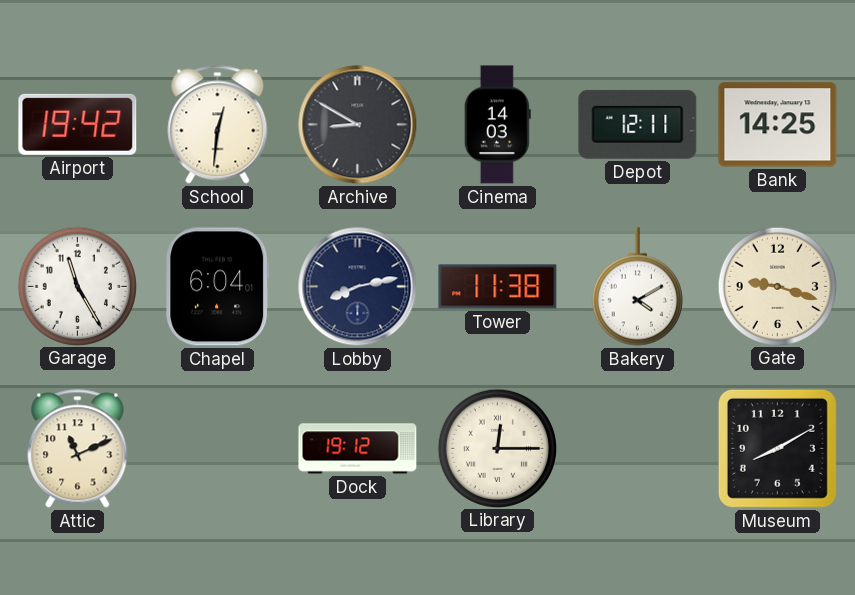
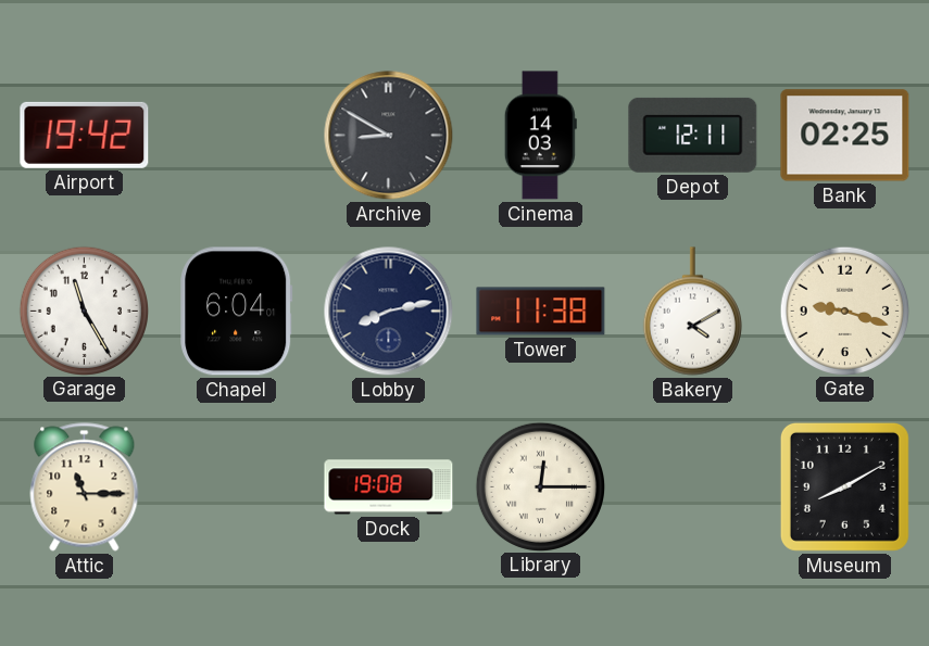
School: 12:31 -> none (218, 125)
Bank: 14:25 -> 02:25 (845, 136)
Attic: 11:11 -> 11:15 (85, 487)
Dock: 19:12 -> 19:08 (389, 487)
